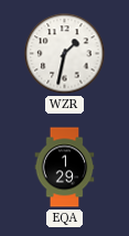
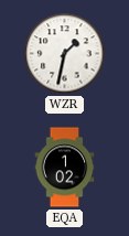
EQA: 1:29 -> 1:02 (65, 168)
